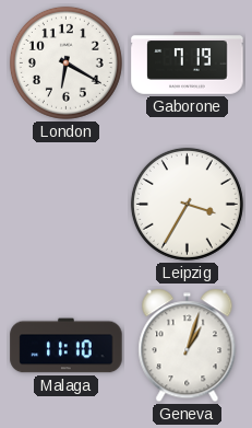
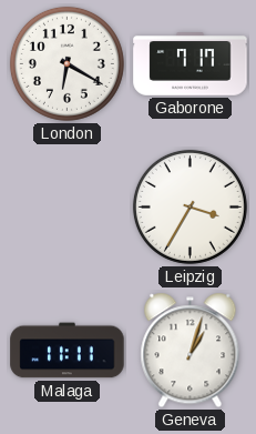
Gaborone: 7:19 -> 7:17 (191, 64)
Malaga: 11:10 -> 11:11 (68, 351)
